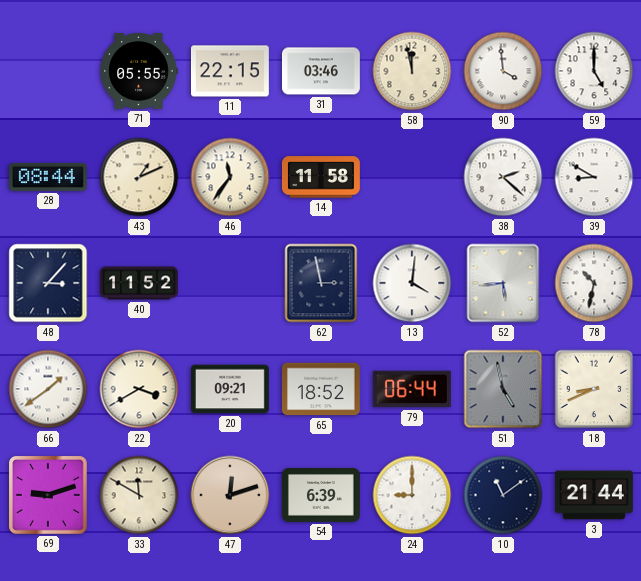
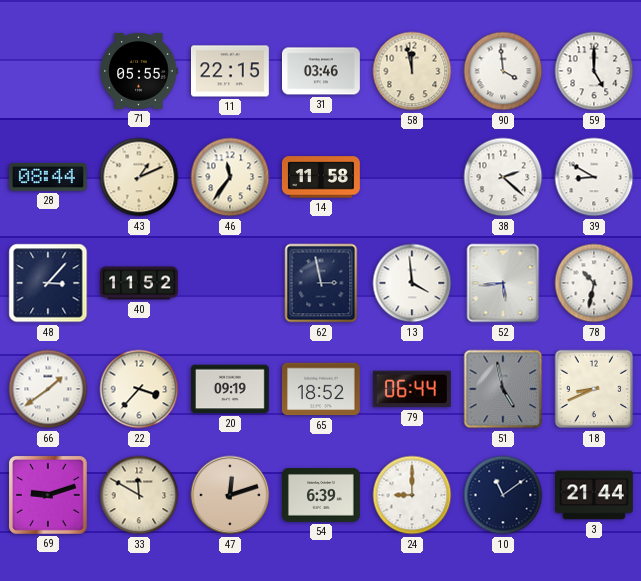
13: 4:01 -> 3:59 (412, 283)
22: 3:40 -> 3:37 (139, 389)
20: 09:21 -> 09:19 (230, 389)
